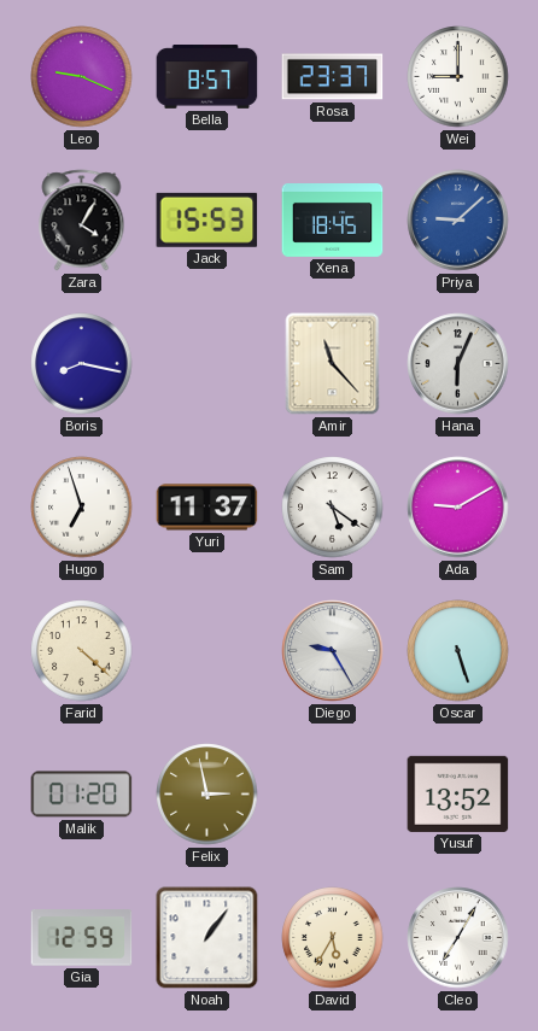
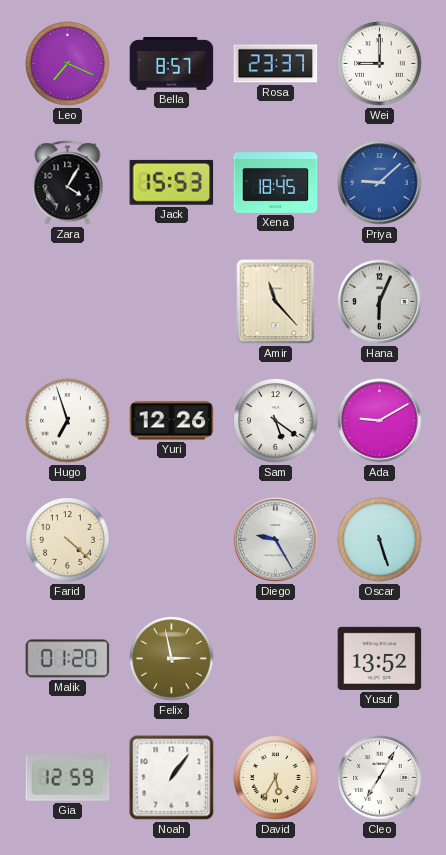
Leo: 9:19 -> 7:19 (68, 64)
Boris: 8:17 -> none (82, 364)
Yuri: 11:37 -> 12:26 (172, 421)
